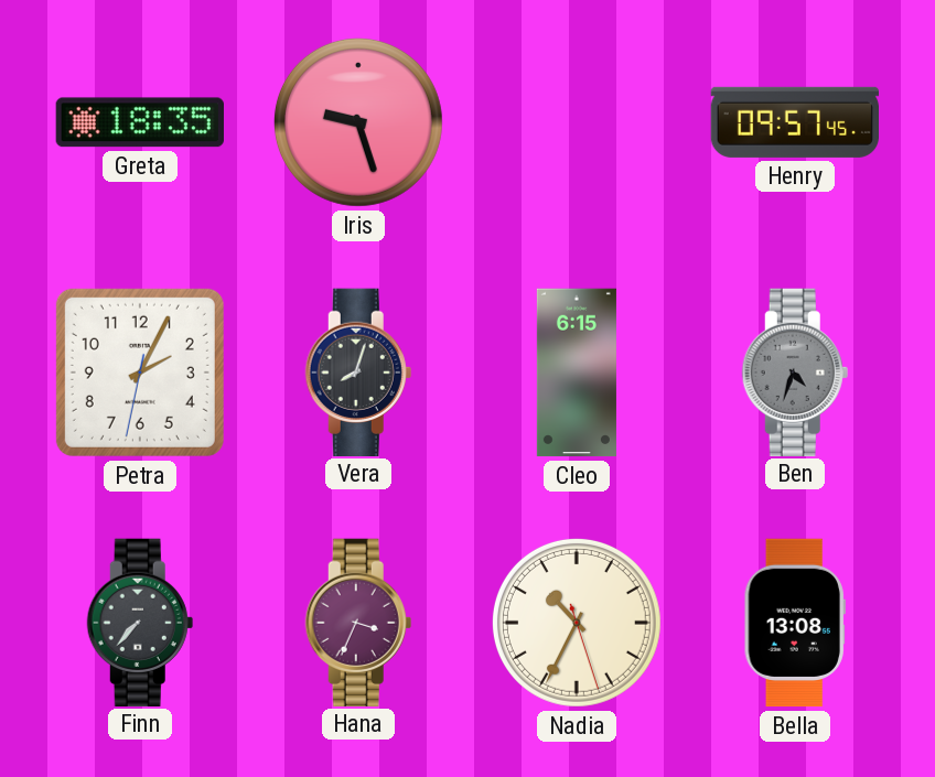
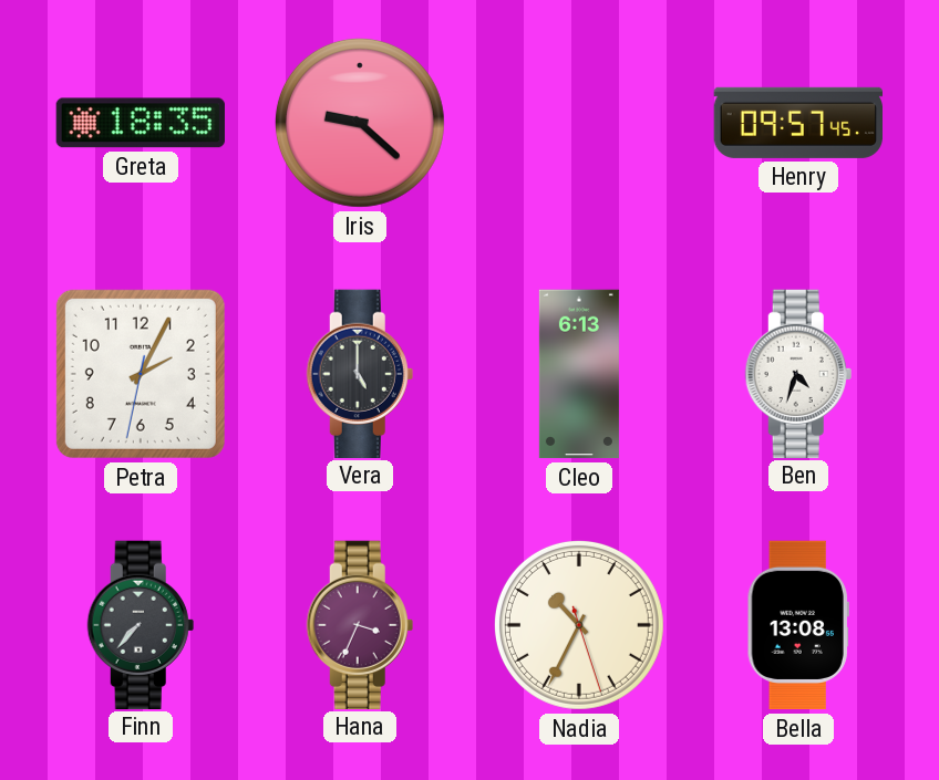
Iris: 9:27 -> 9:22 (360, 123)
Vera: 8:03 -> 5:00 (360, 373)
Cleo: 6:15 -> 6:13 (579, 374)
Ben dial: grey -> white (798, 373)
